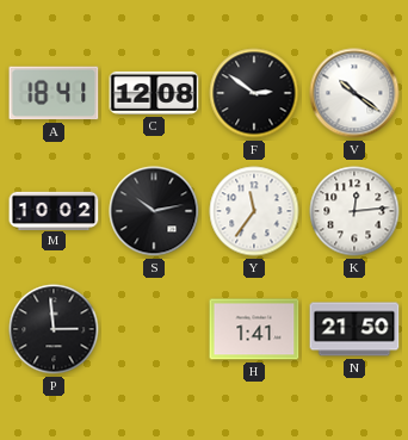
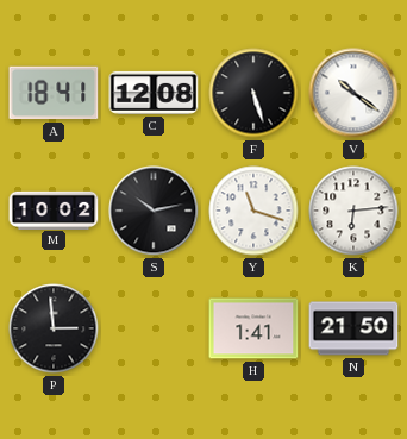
F: 2:51 -> 5:27 (253, 93)
Y: 11:36 -> 11:18 (253, 211)
K: 12:14 -> 6:14 (353, 211)
